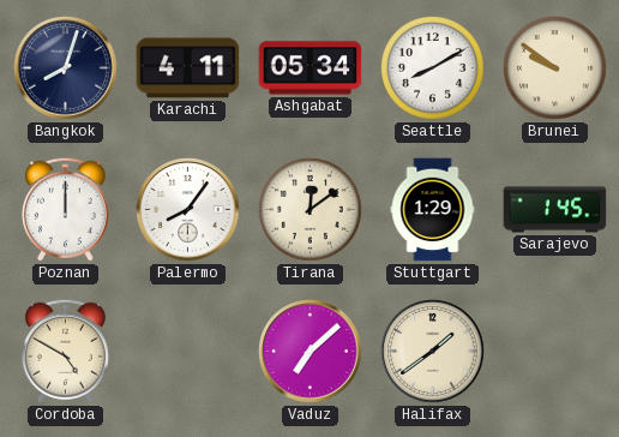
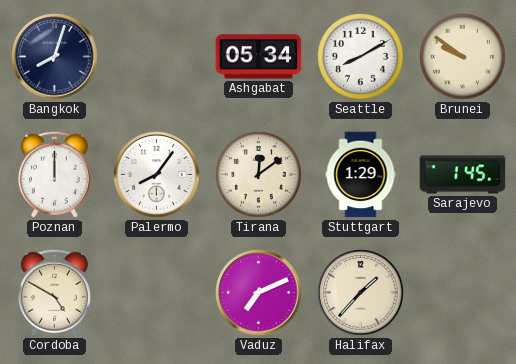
Karachi: 4:11 -> none (188, 68)
Vaduz: 7:08 -> 7:11 (259, 293)
Halifax: 1:39 -> 1:37 (361, 293)
